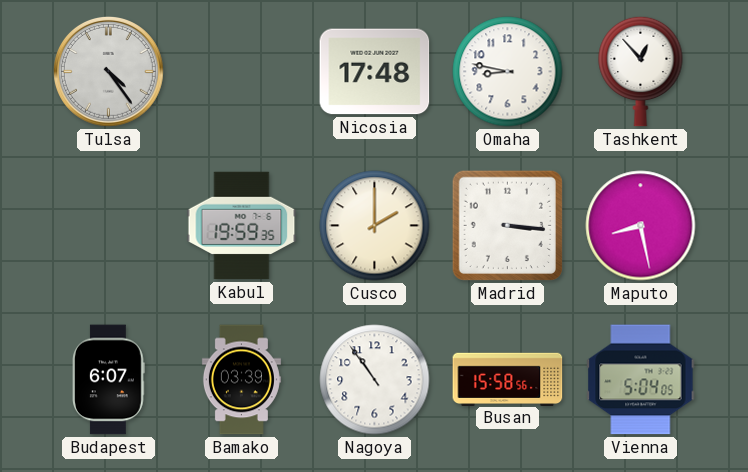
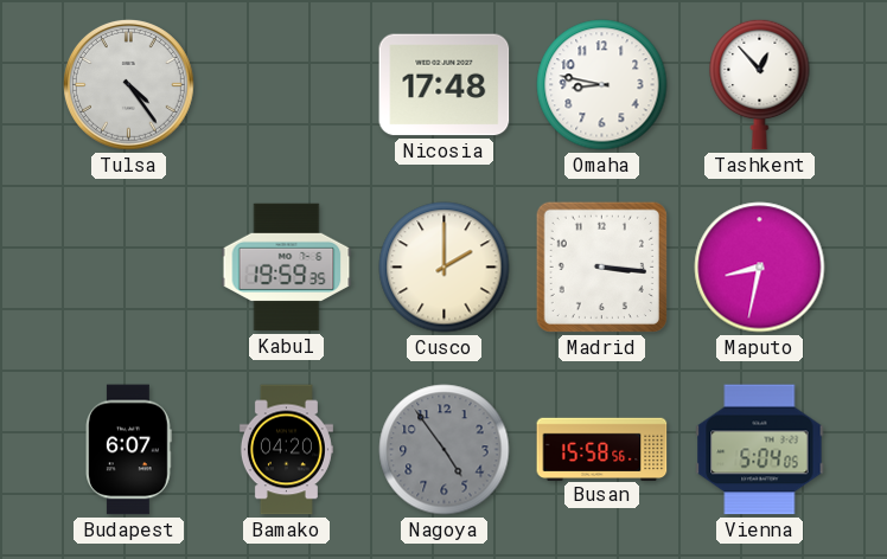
Maputo: 8:28 -> 8:32 (760, 268)
Bamako: 03:39 -> 04:20 (286, 450)
Nagoya: 10:54 -> 4:54 (445, 450)
Nagoya dial: white -> grey (445, 450)
